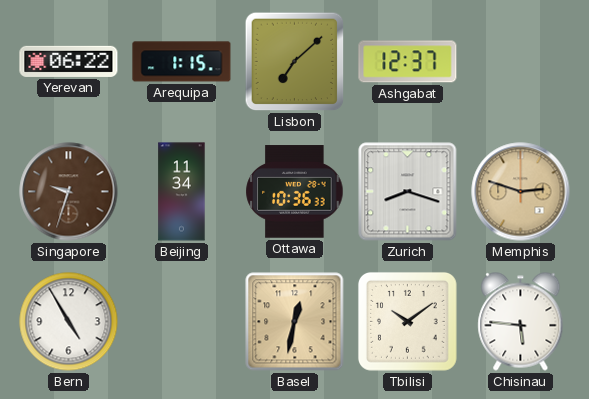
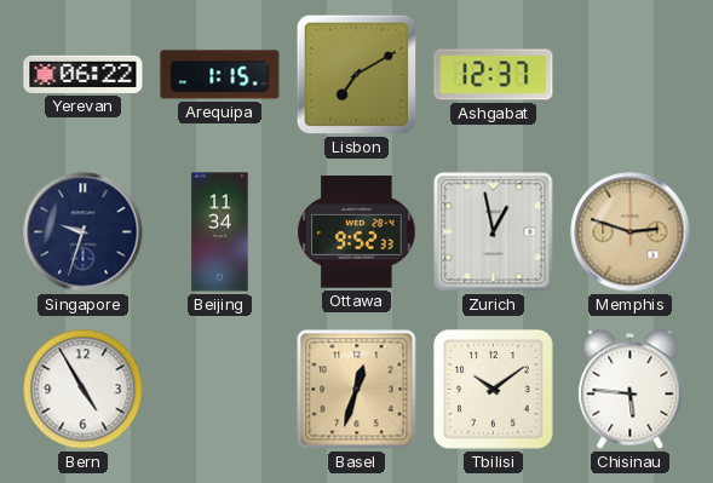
Lisbon: 7:08 -> 7:10 (357, 75)
Singapore dial: brown -> navy (84, 232)
Ottawa: 10:36 -> 9:52 (357, 232)
Zurich: 8:18 -> 12:58 (494, 232)
Basel: 12:32 -> 12:33 (357, 390)
